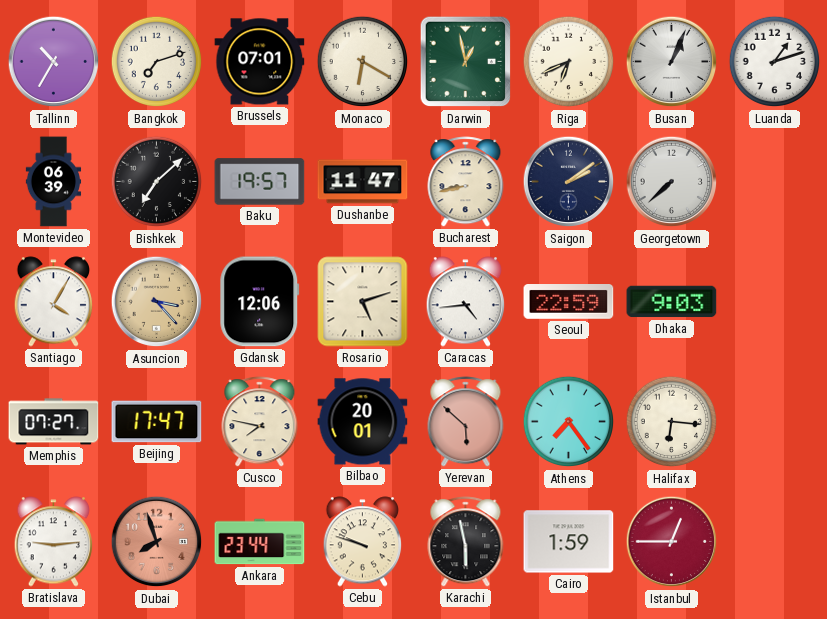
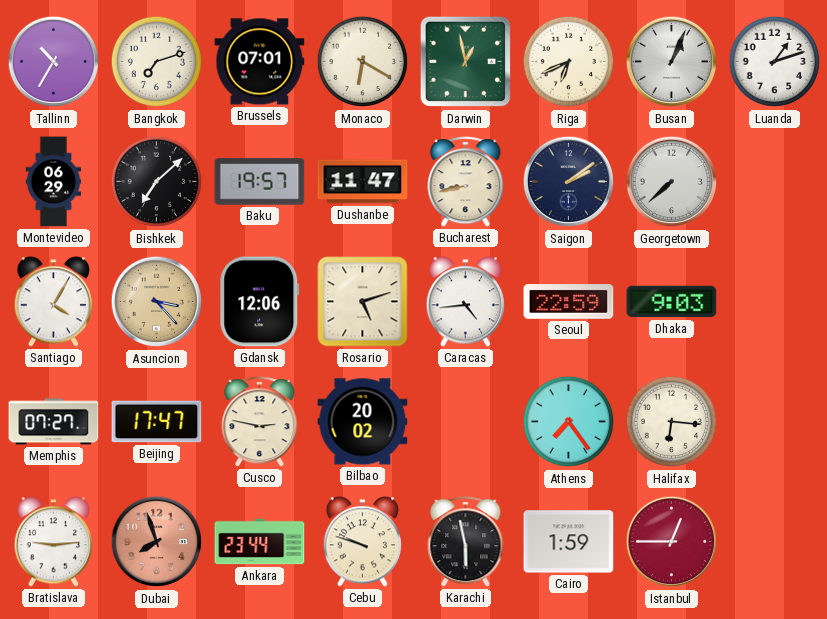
Montevideo: 06:39 -> 06:29 (54, 182)
Cusco: 7:47 -> 2:47 (260, 422)
Bilbao: 20:01 -> 20:02 (363, 422)
Yerevan: 5:52 -> none (466, 422)
